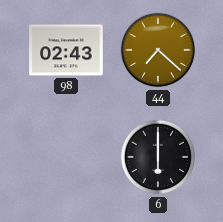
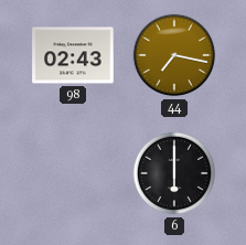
44: 7:22 -> 7:17 (174, 55)
